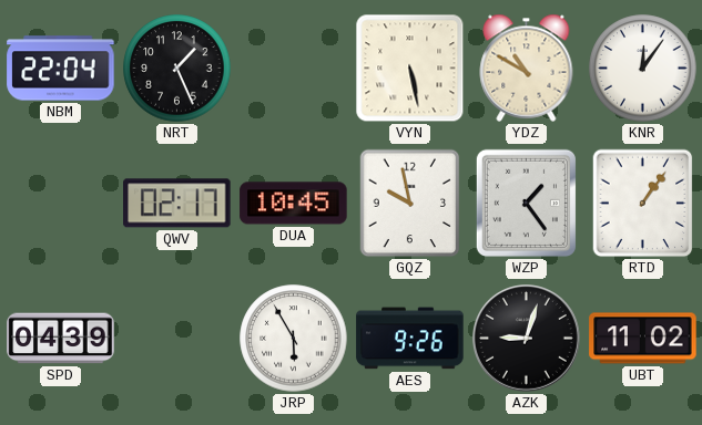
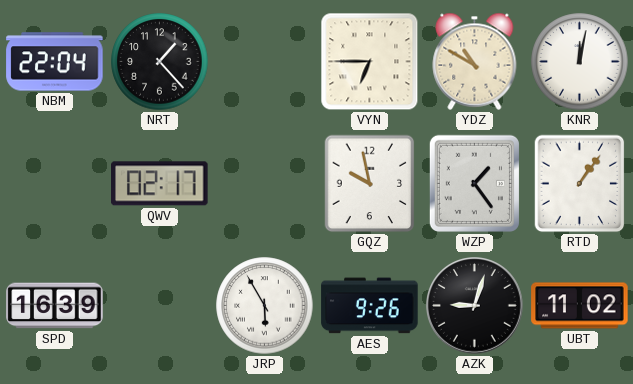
NRT: 1:26 -> 1:23 (160, 62)
VYN: 5:28 -> 6:45 (370, 62)
KNR: 12:06 -> 12:02 (580, 62)
DUA: 10:45 -> none (294, 204)
SPD: 04:39 -> 16:39 (55, 306)
